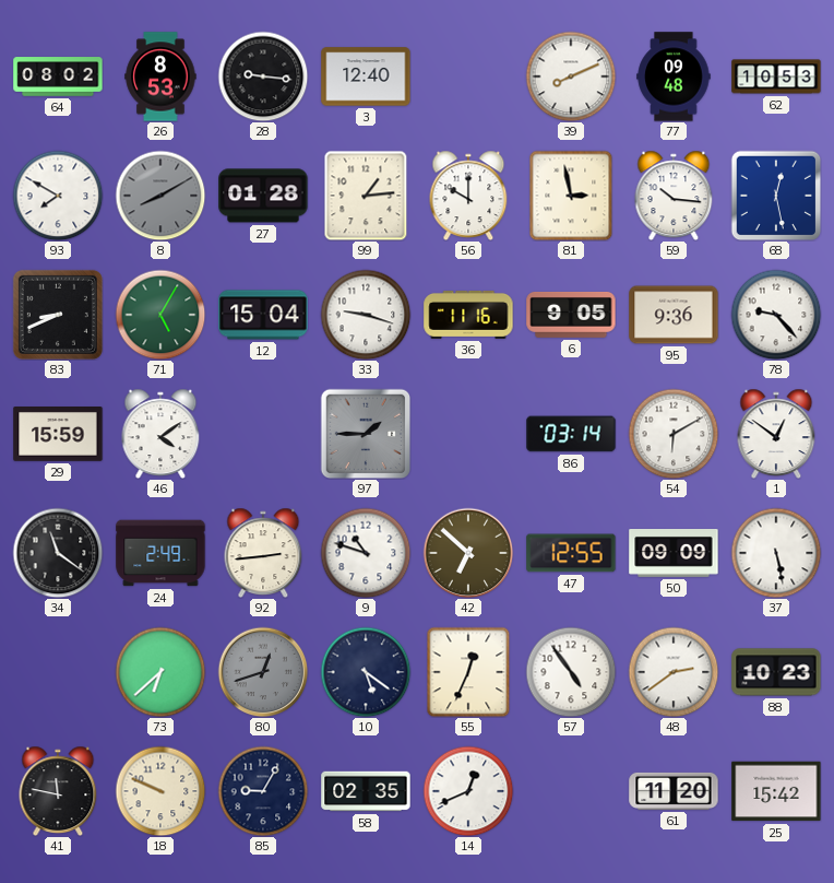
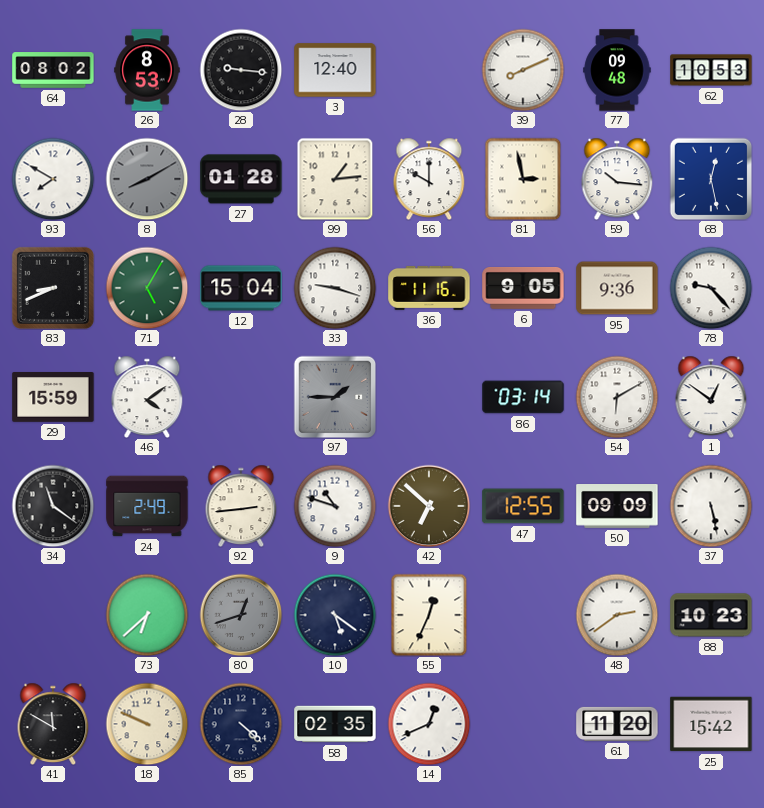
57: 4:54 -> none (571, 672)
41: 11:47 -> 11:50 (53, 724)
85: 9:05 -> 4:22 (241, 724)
